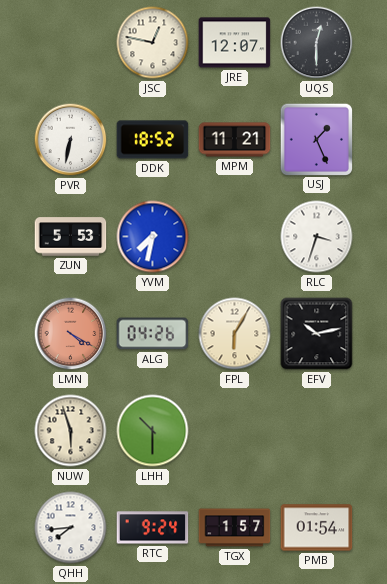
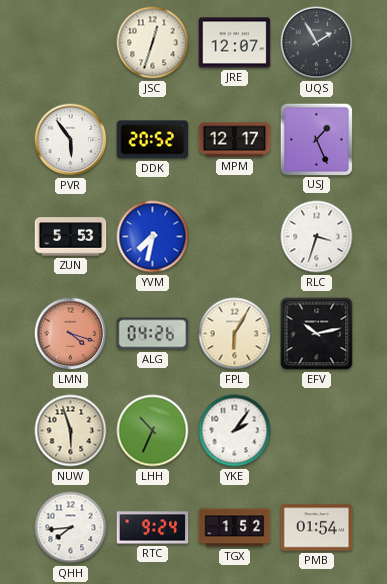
JSC: 12:47 -> 12:33 (153, 43)
UQS: 12:30 -> 1:55 (317, 43)
PVR: 6:32 -> 5:54 (71, 140)
DDK: 18:52 -> 20:52 (153, 140)
MPM: 11:21 -> 12:17 (235, 140)
LMN: 4:20 -> 4:18 (71, 334)
LHH: 10:30 -> 10:34 (153, 431)
YKE: none -> 2:06 (235, 431)
TGX: 1:57 -> 1:52 (235, 528)
